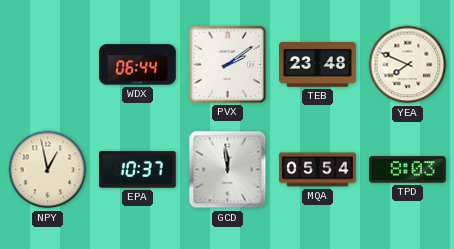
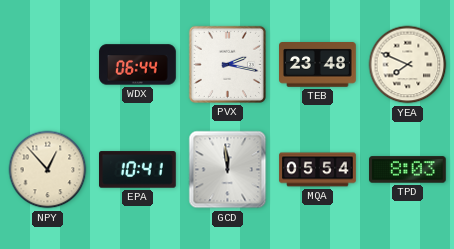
PVX: 2:09 -> 2:17 (227, 64)
NPY: 12:58 -> 12:53 (48, 170)
EPA: 10:37 -> 10:41 (138, 170)
